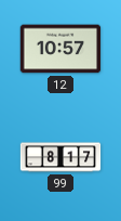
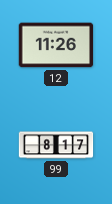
12: 10:57 -> 11:26 (56, 45)
